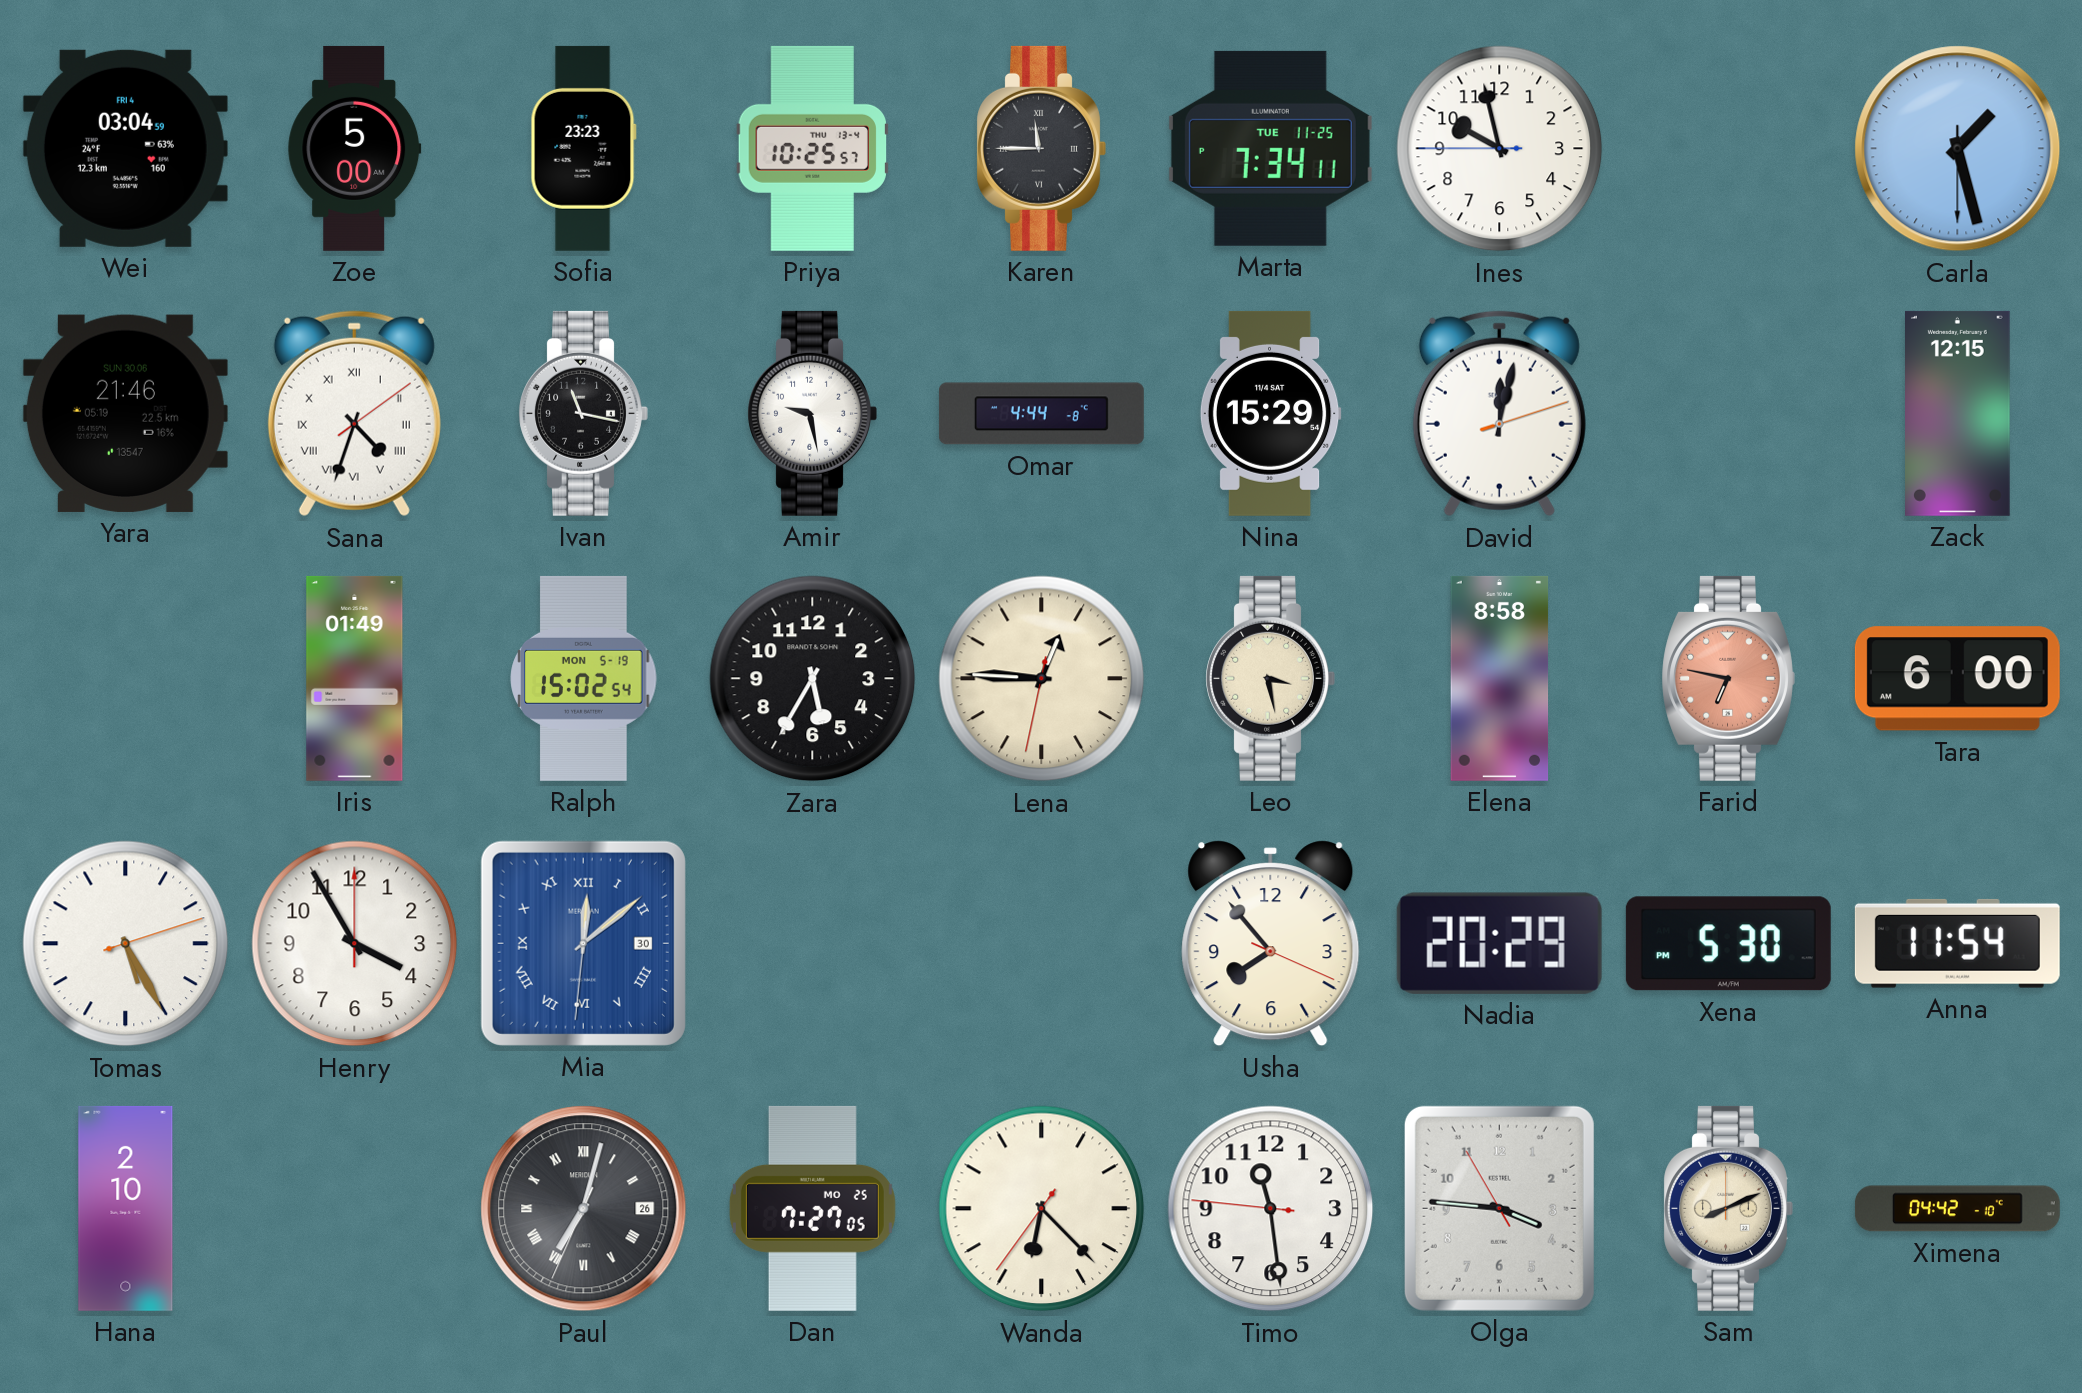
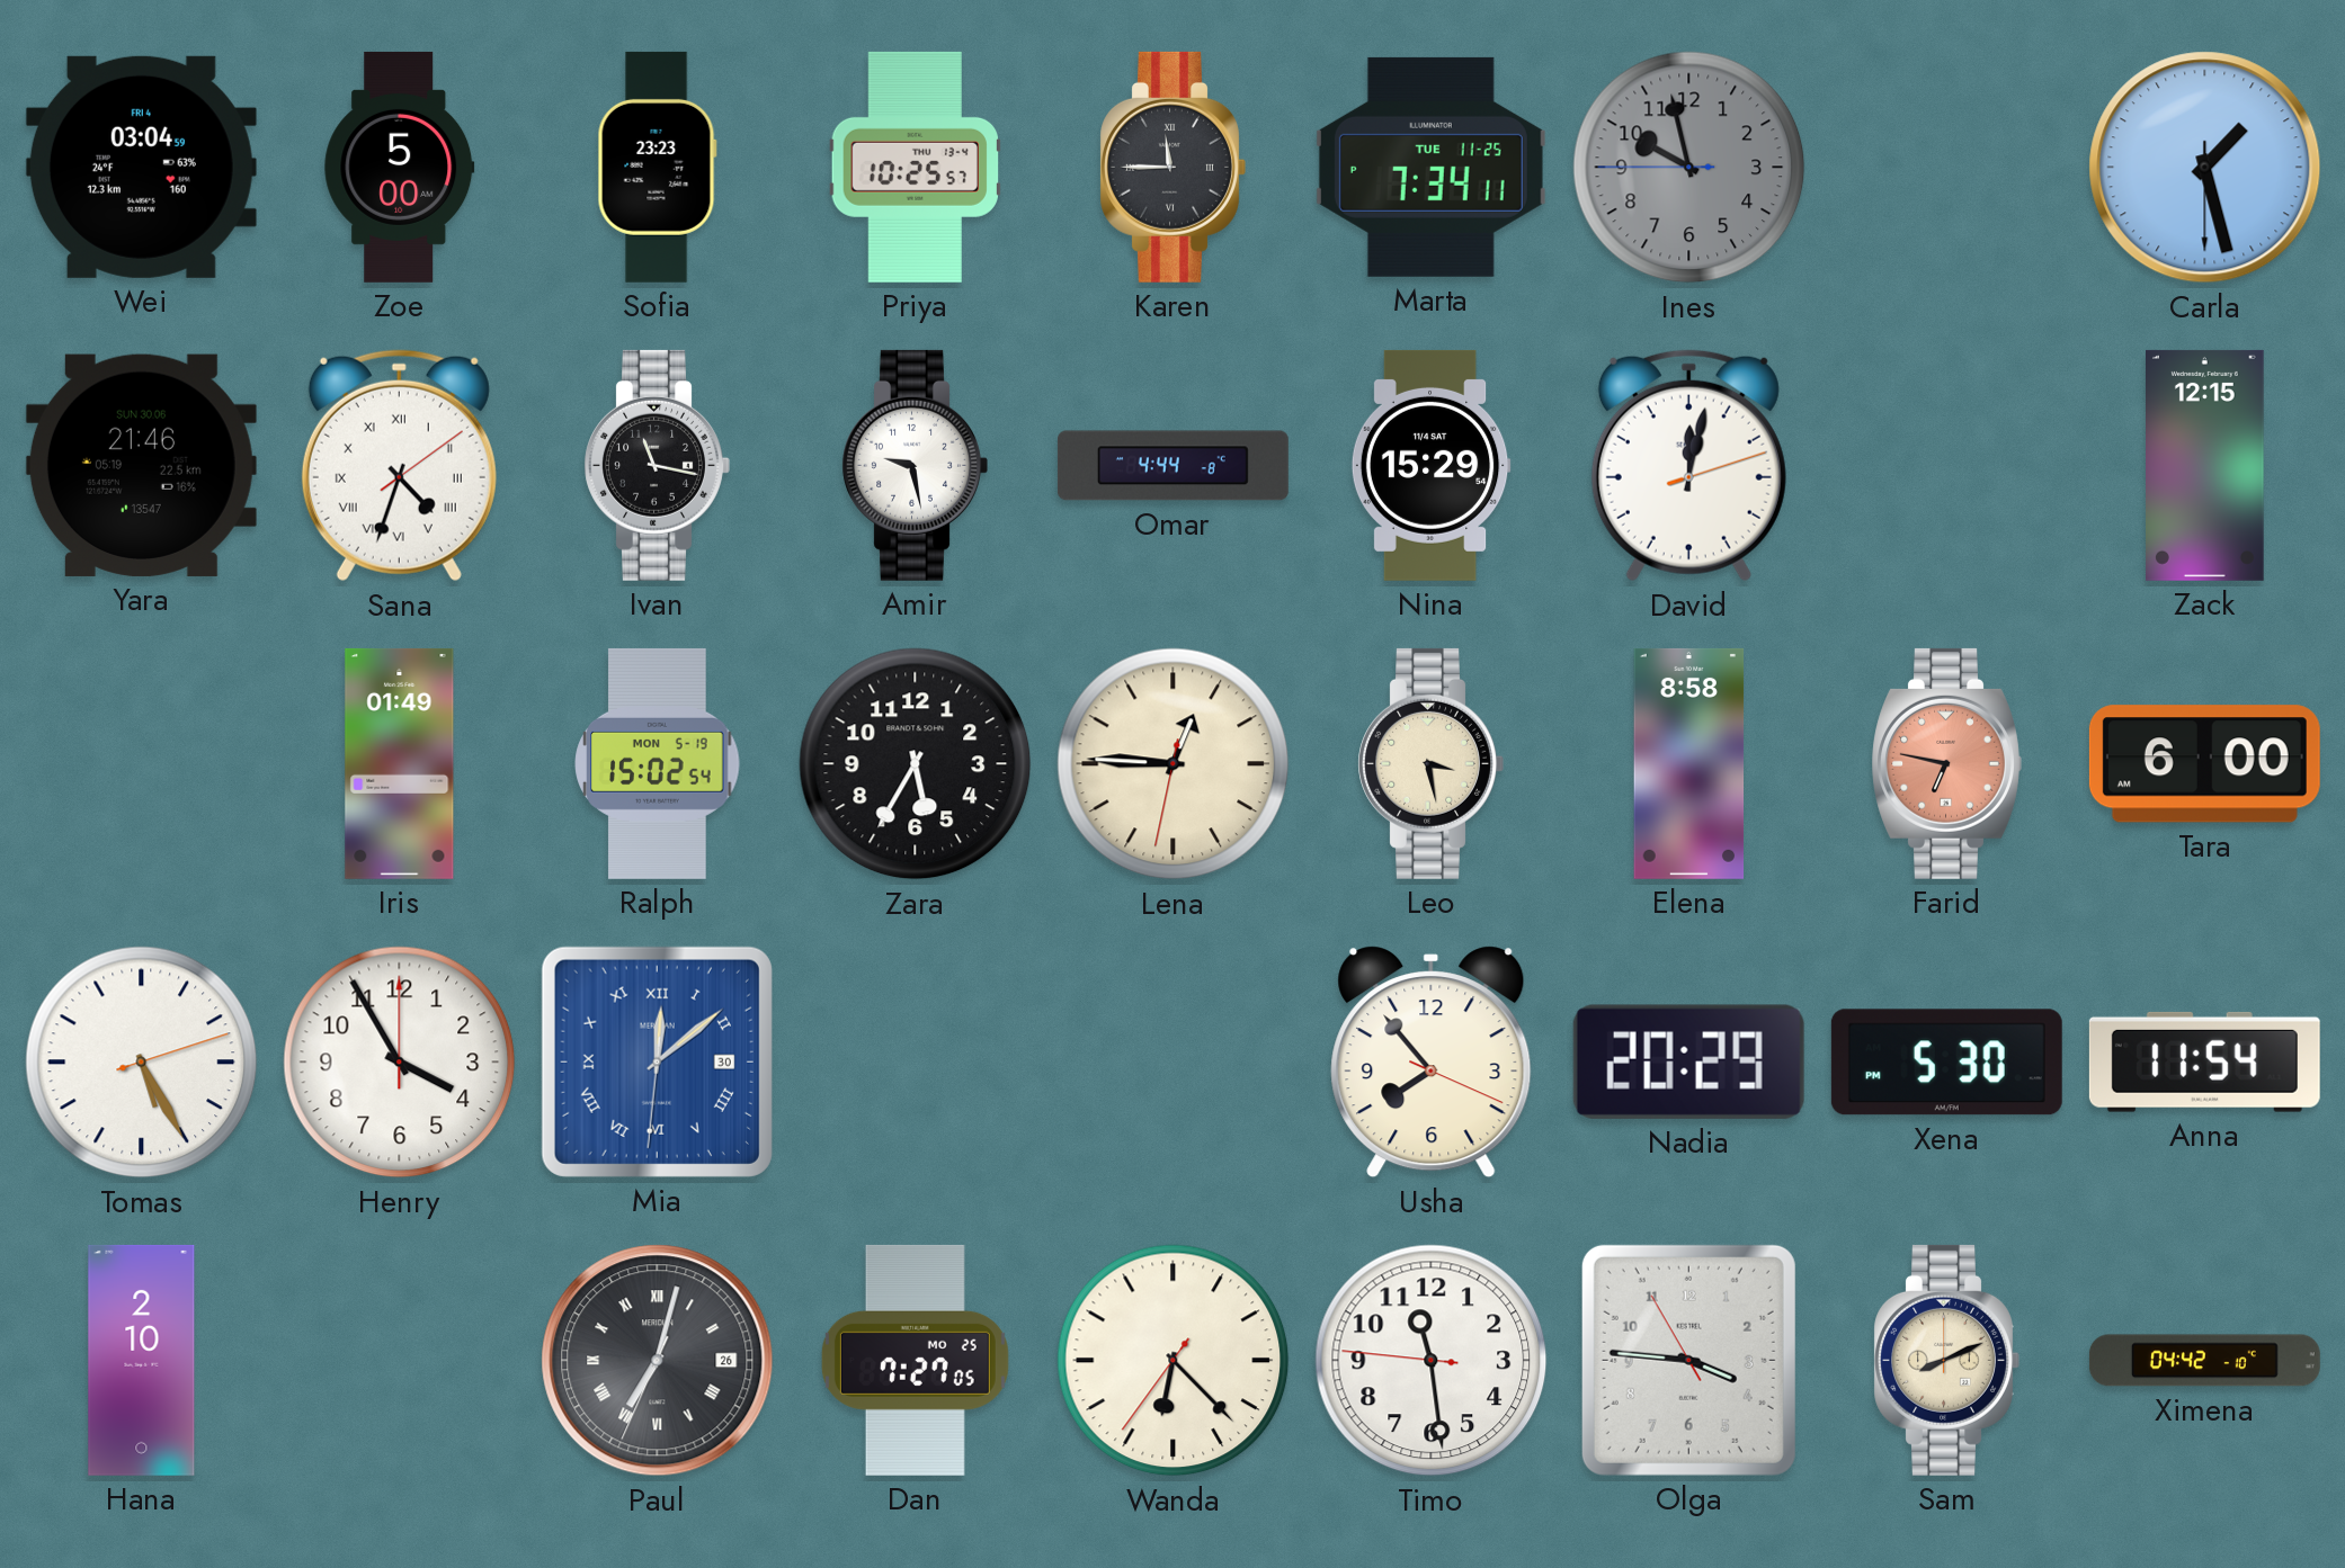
Ines dial: white -> grey (1689, 168)
